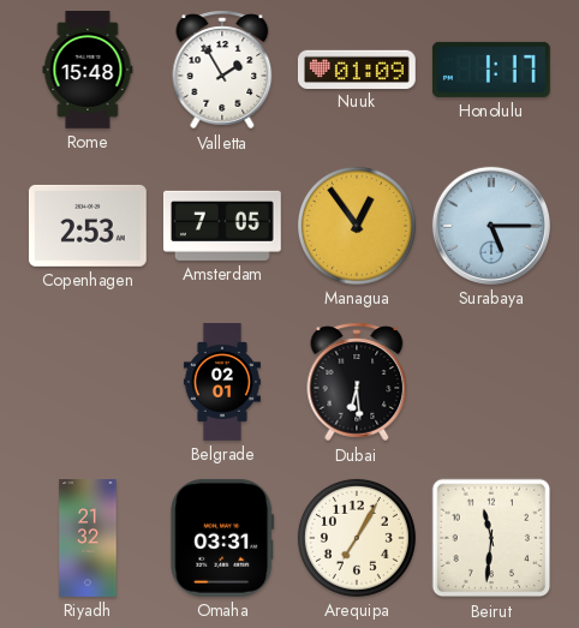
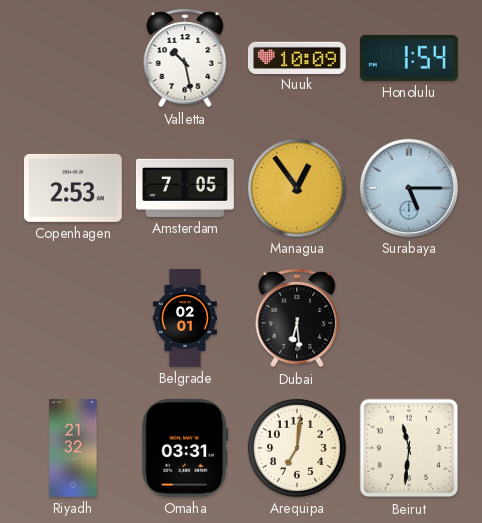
Rome: 15:48 -> none (88, 71)
Valletta: 1:55 -> 10:28 (185, 58)
Nuuk: 01:09 -> 10:09 (297, 57)
Honolulu: 1:17 -> 1:54 (409, 58)
Arequipa: 7:05 -> 7:01 (297, 448)
